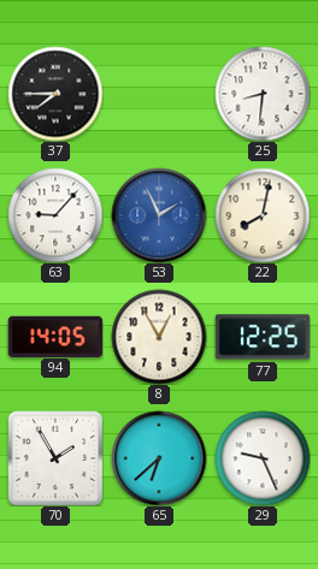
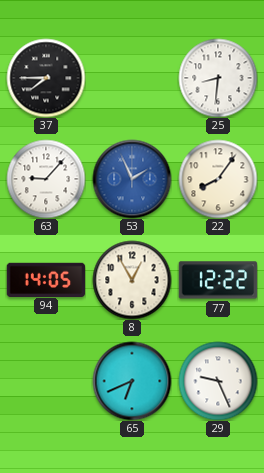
22: 8:02 -> 8:06 (218, 179)
77: 12:25 -> 12:22 (218, 280)
70: 1:55 -> none (55, 458)
65: 6:38 -> 6:41 (132, 381)
